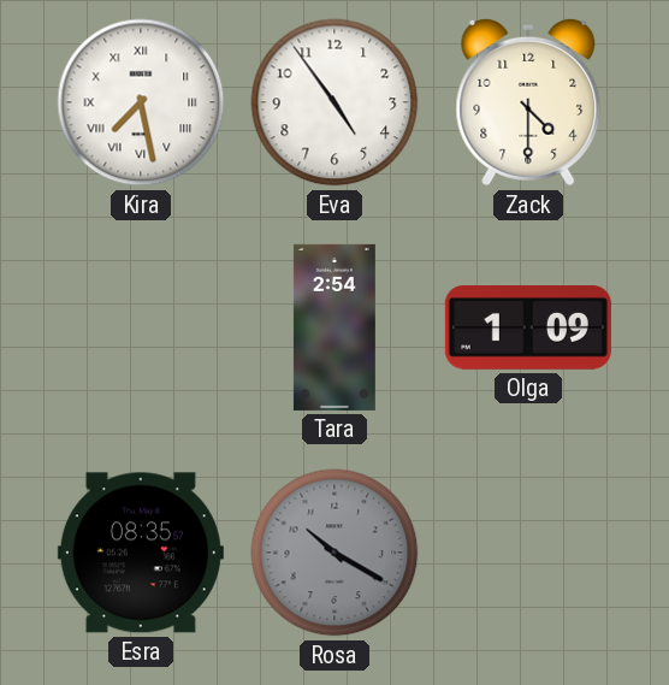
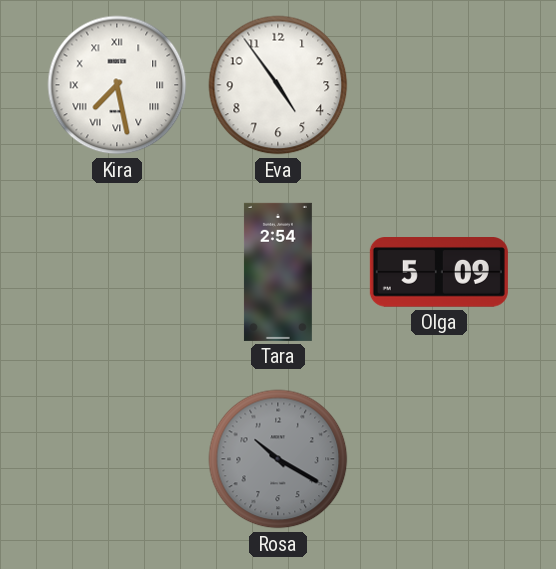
Zack: 4:30 -> none (528, 102)
Olga: 1:09 -> 5:09 (439, 273)
Esra: 08:35 -> none (141, 553)
